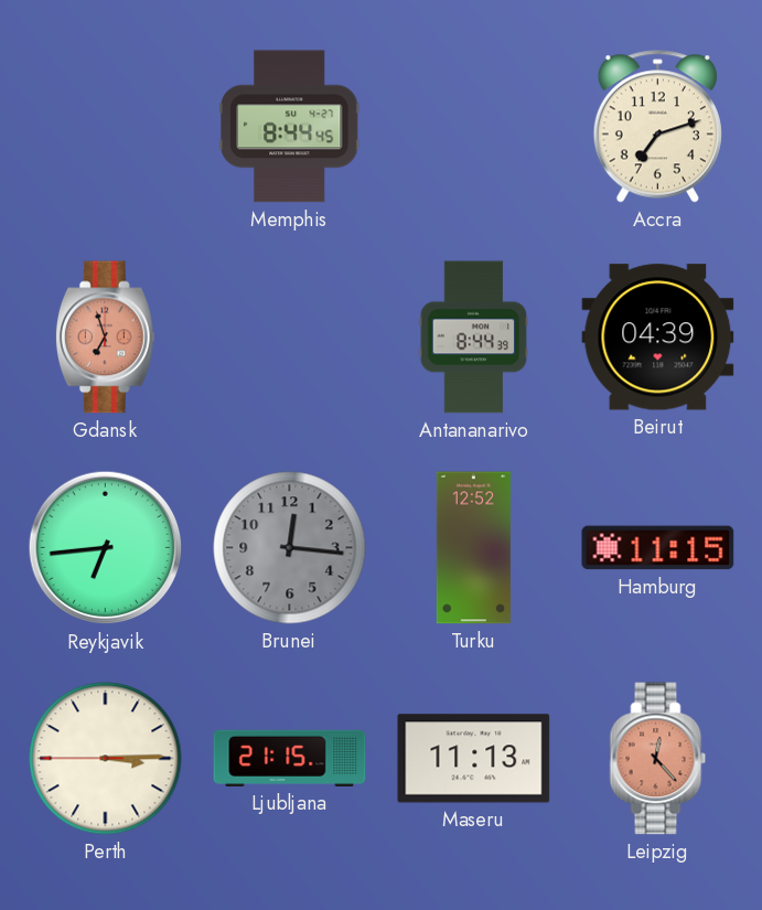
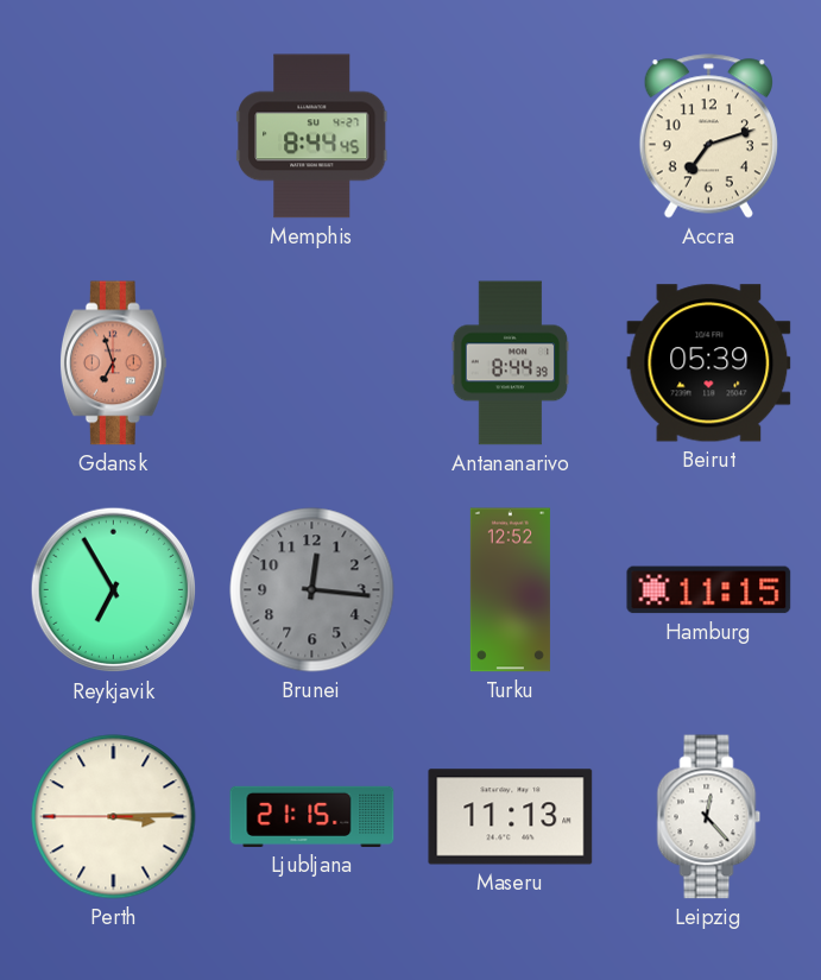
Beirut: 04:39 -> 05:39 (709, 363)
Reykjavik: 6:44 -> 6:55 (114, 590)
Leipzig dial: salmon -> white (709, 817)
